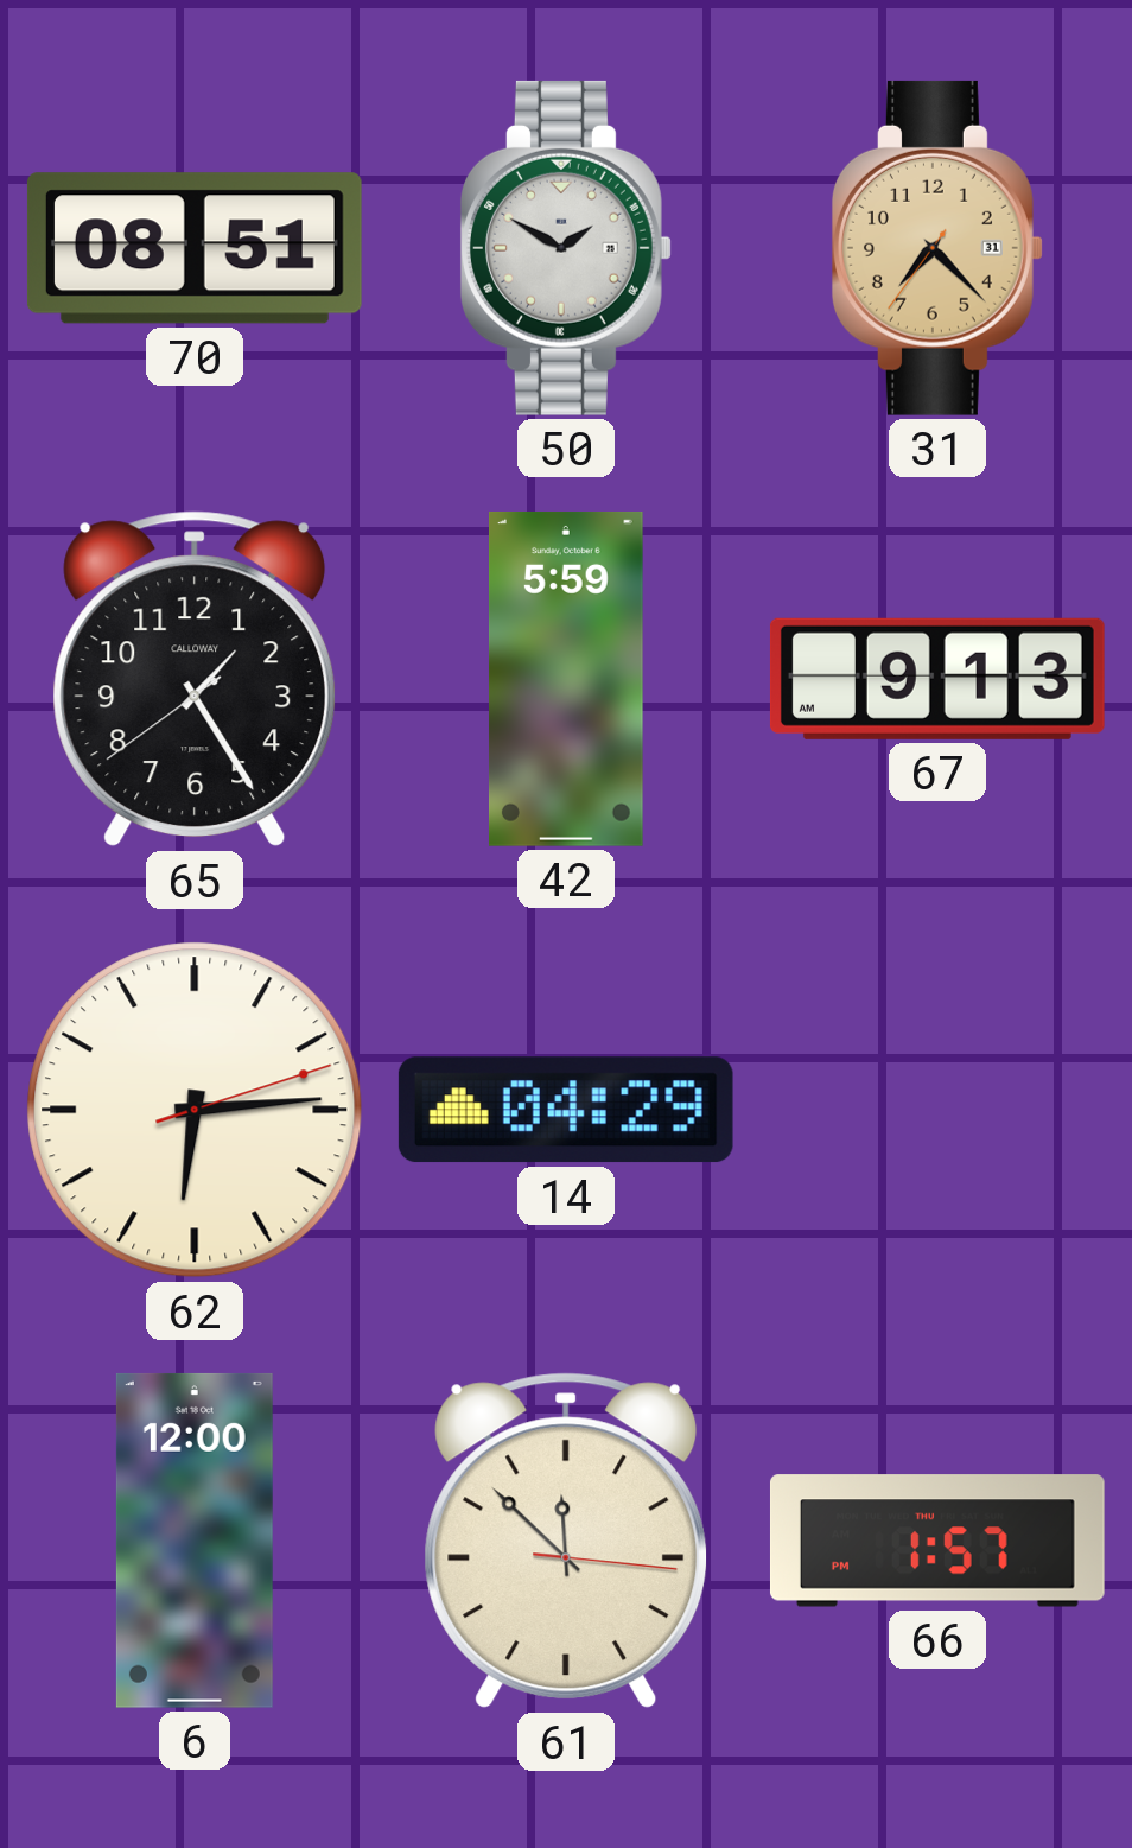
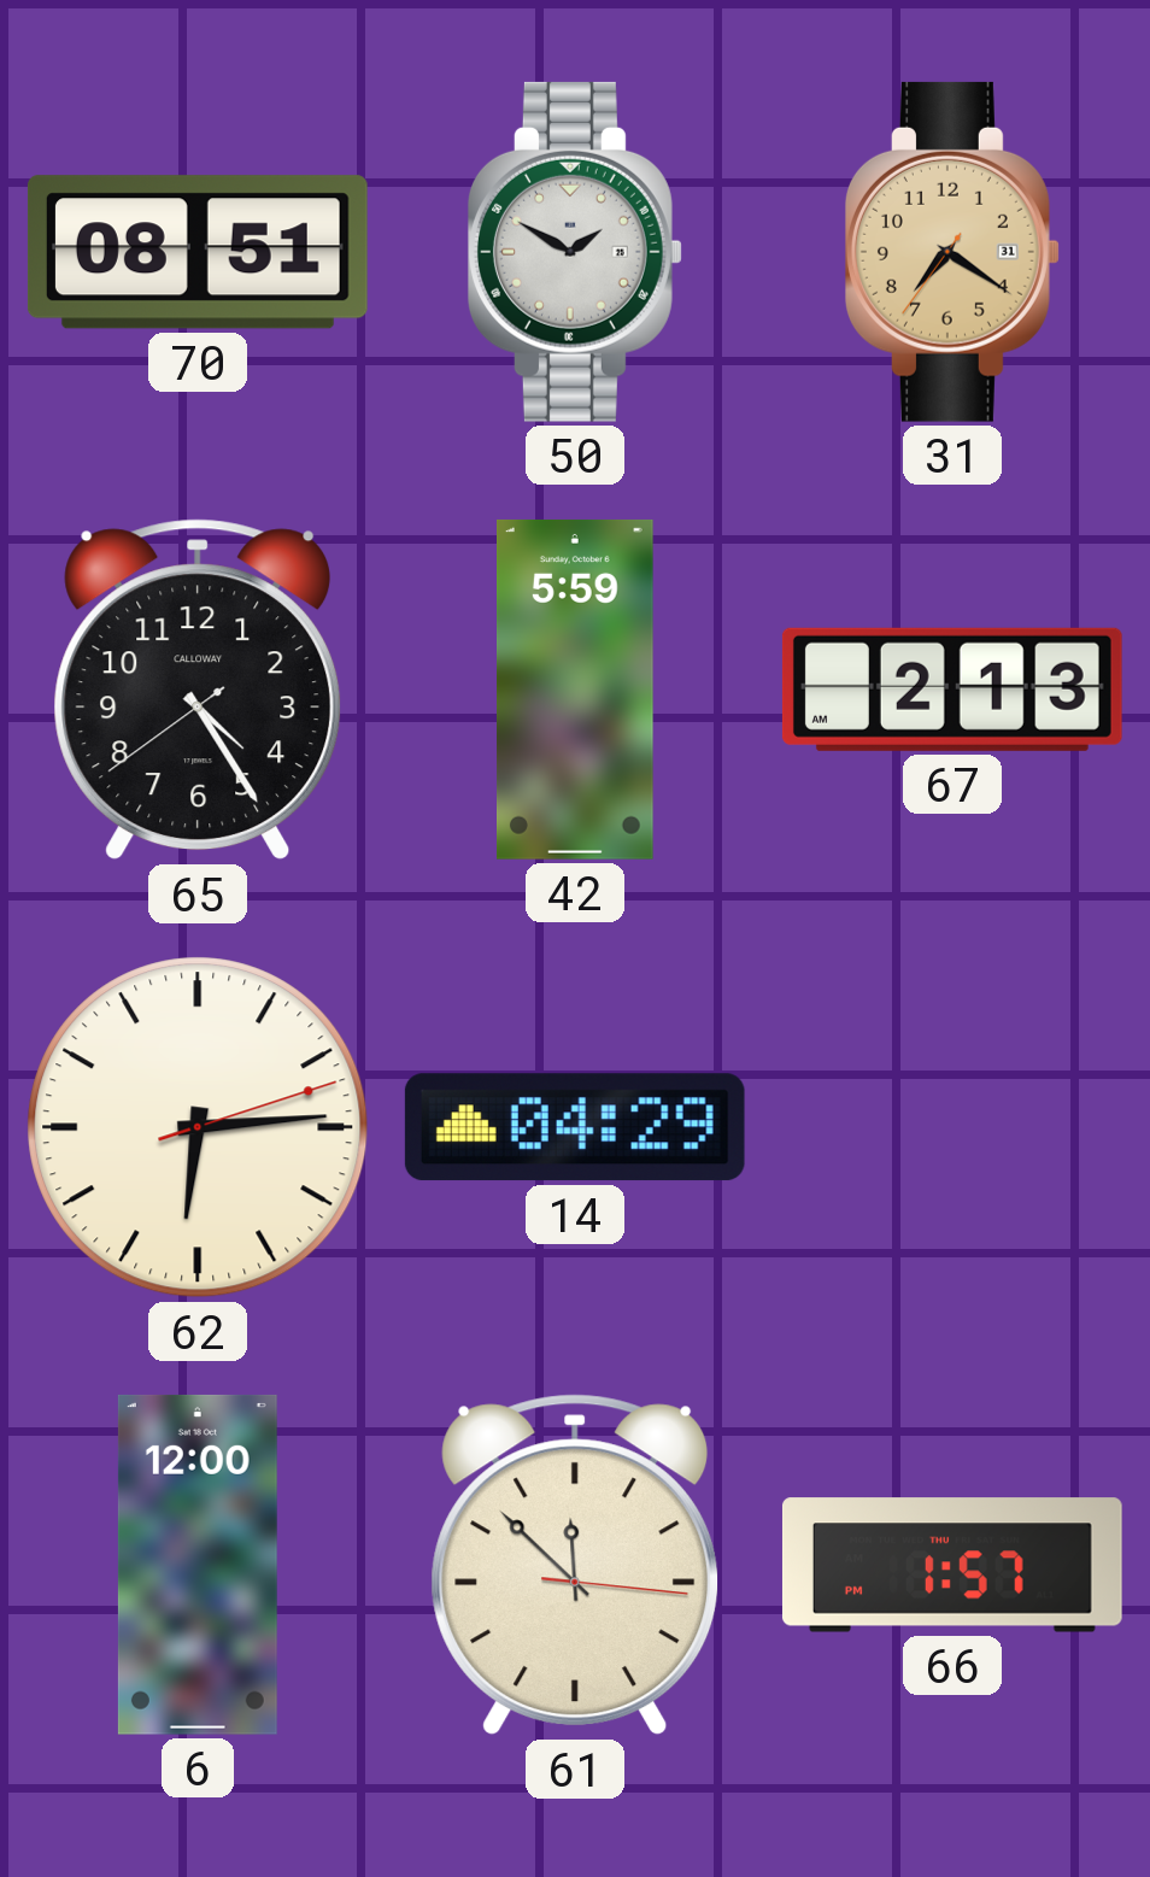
31: 7:22 -> 7:20 (952, 252)
65: 1:24 -> 4:24 (198, 690)
67: 9:13 -> 2:13 (952, 690)
